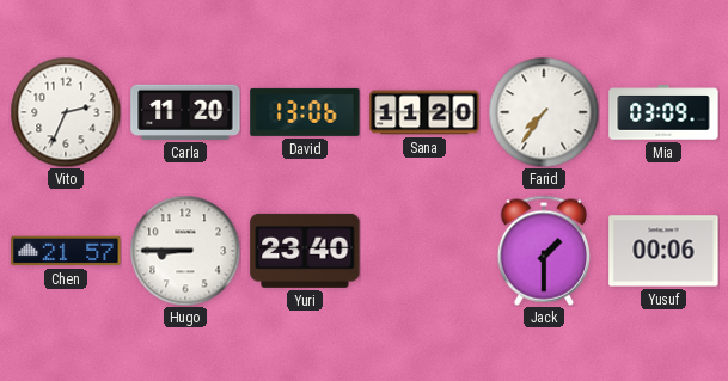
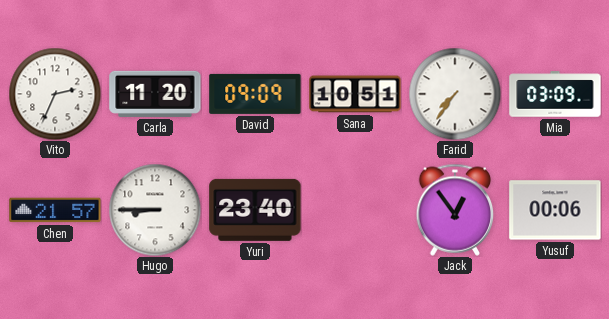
David: 13:06 -> 09:09 (255, 94)
Sana: 11:20 -> 10:51 (355, 94)
Jack: 1:30 -> 12:54 (455, 210)
